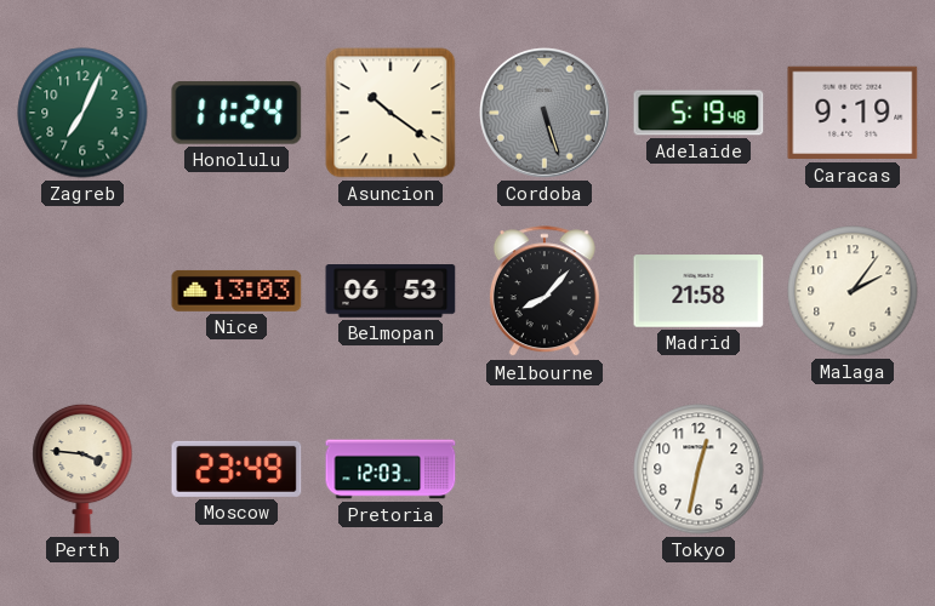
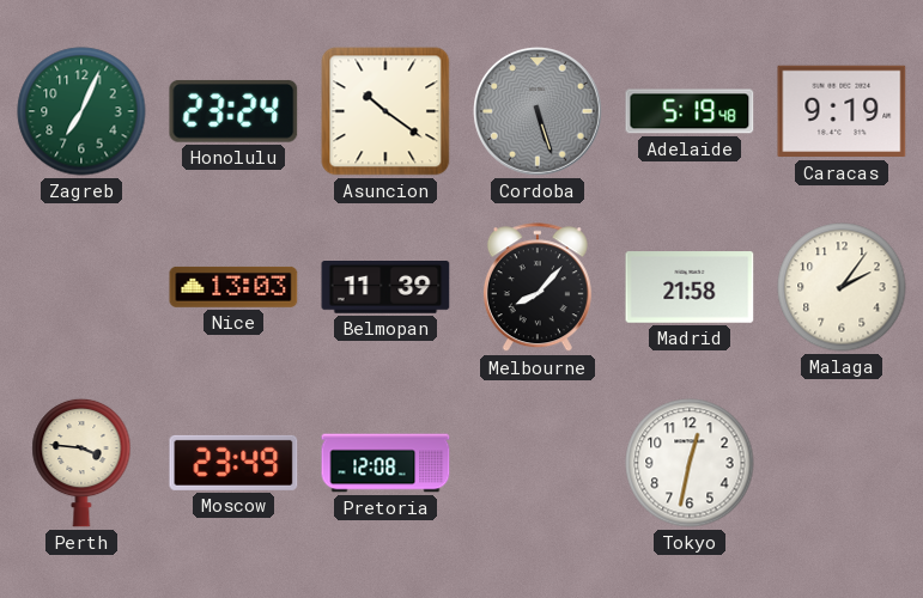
Honolulu: 11:24 -> 23:24 (233, 111)
Belmopan: 06:53 -> 11:39 (385, 288)
Pretoria: 12:03 -> 12:08 (385, 463)
